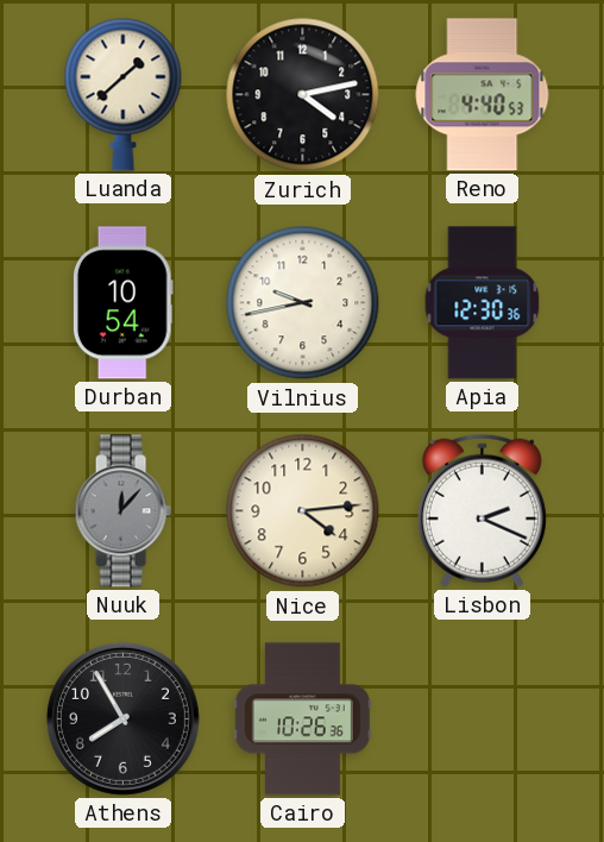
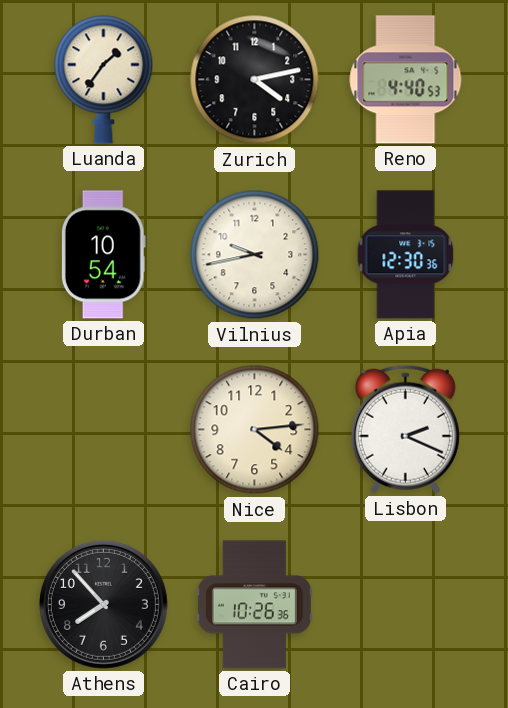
Luanda: 1:38 -> 1:36 (104, 79)
Nuuk: 12:07 -> none (122, 511)
Athens: 7:55 -> 7:53 (103, 604)
